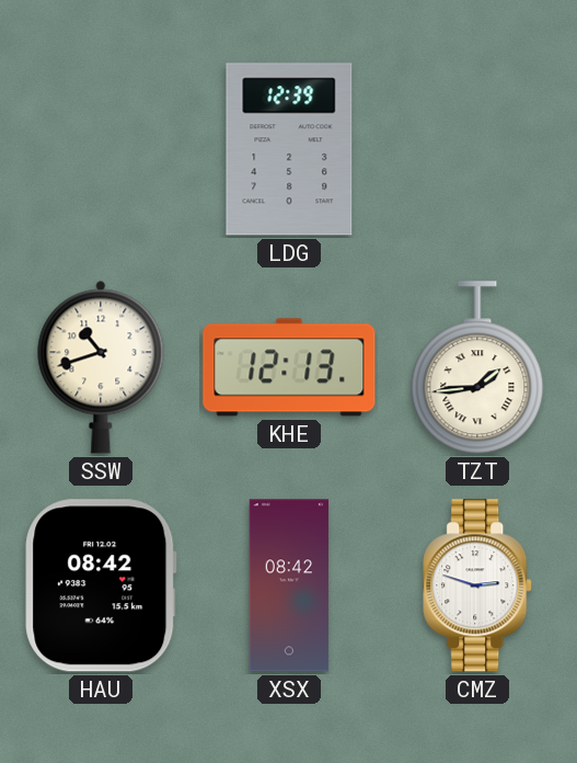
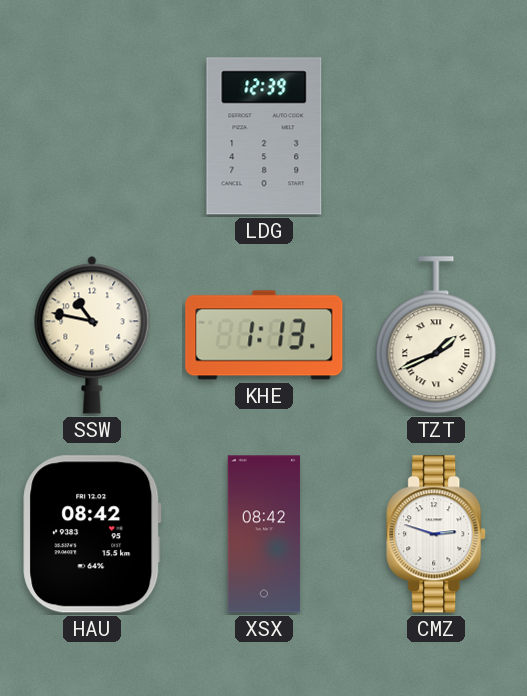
SSW: 10:42 -> 10:47 (92, 335)
KHE: 12:13 -> 1:13 (264, 335)
TZT: 1:44 -> 1:41 (436, 336)
